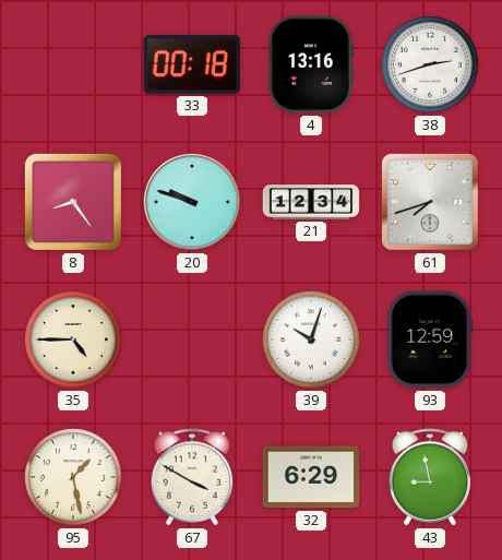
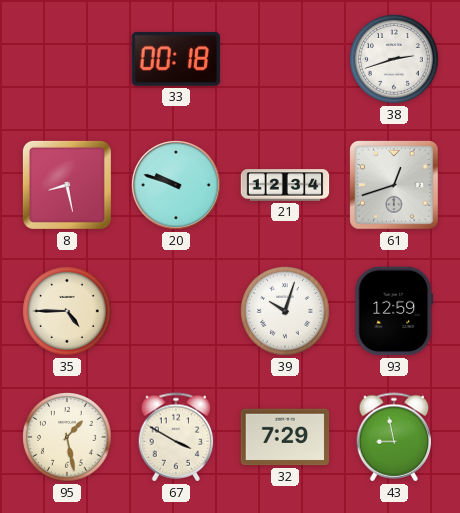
4: 13:16 -> none (312, 64)
8: 8:24 -> 8:28 (67, 185)
61: 7:42 -> 12:42 (394, 185)
32: 6:29 -> 7:29 (285, 437)
